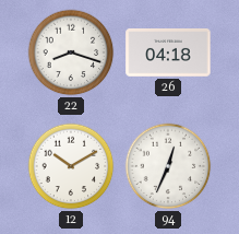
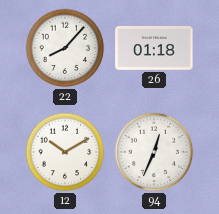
22: 8:18 -> 8:07 (65, 48)
26: 04:18 -> 01:18 (154, 49)
